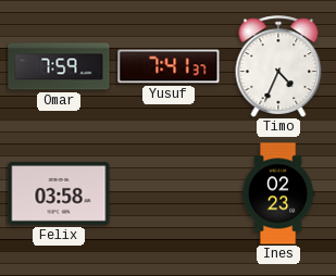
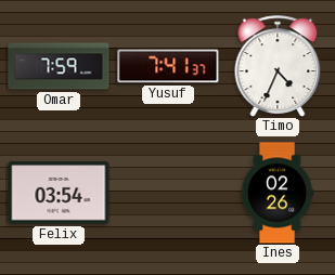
Felix: 03:58 -> 03:54 (59, 193)
Ines: 02:23 -> 02:26 (278, 193)
